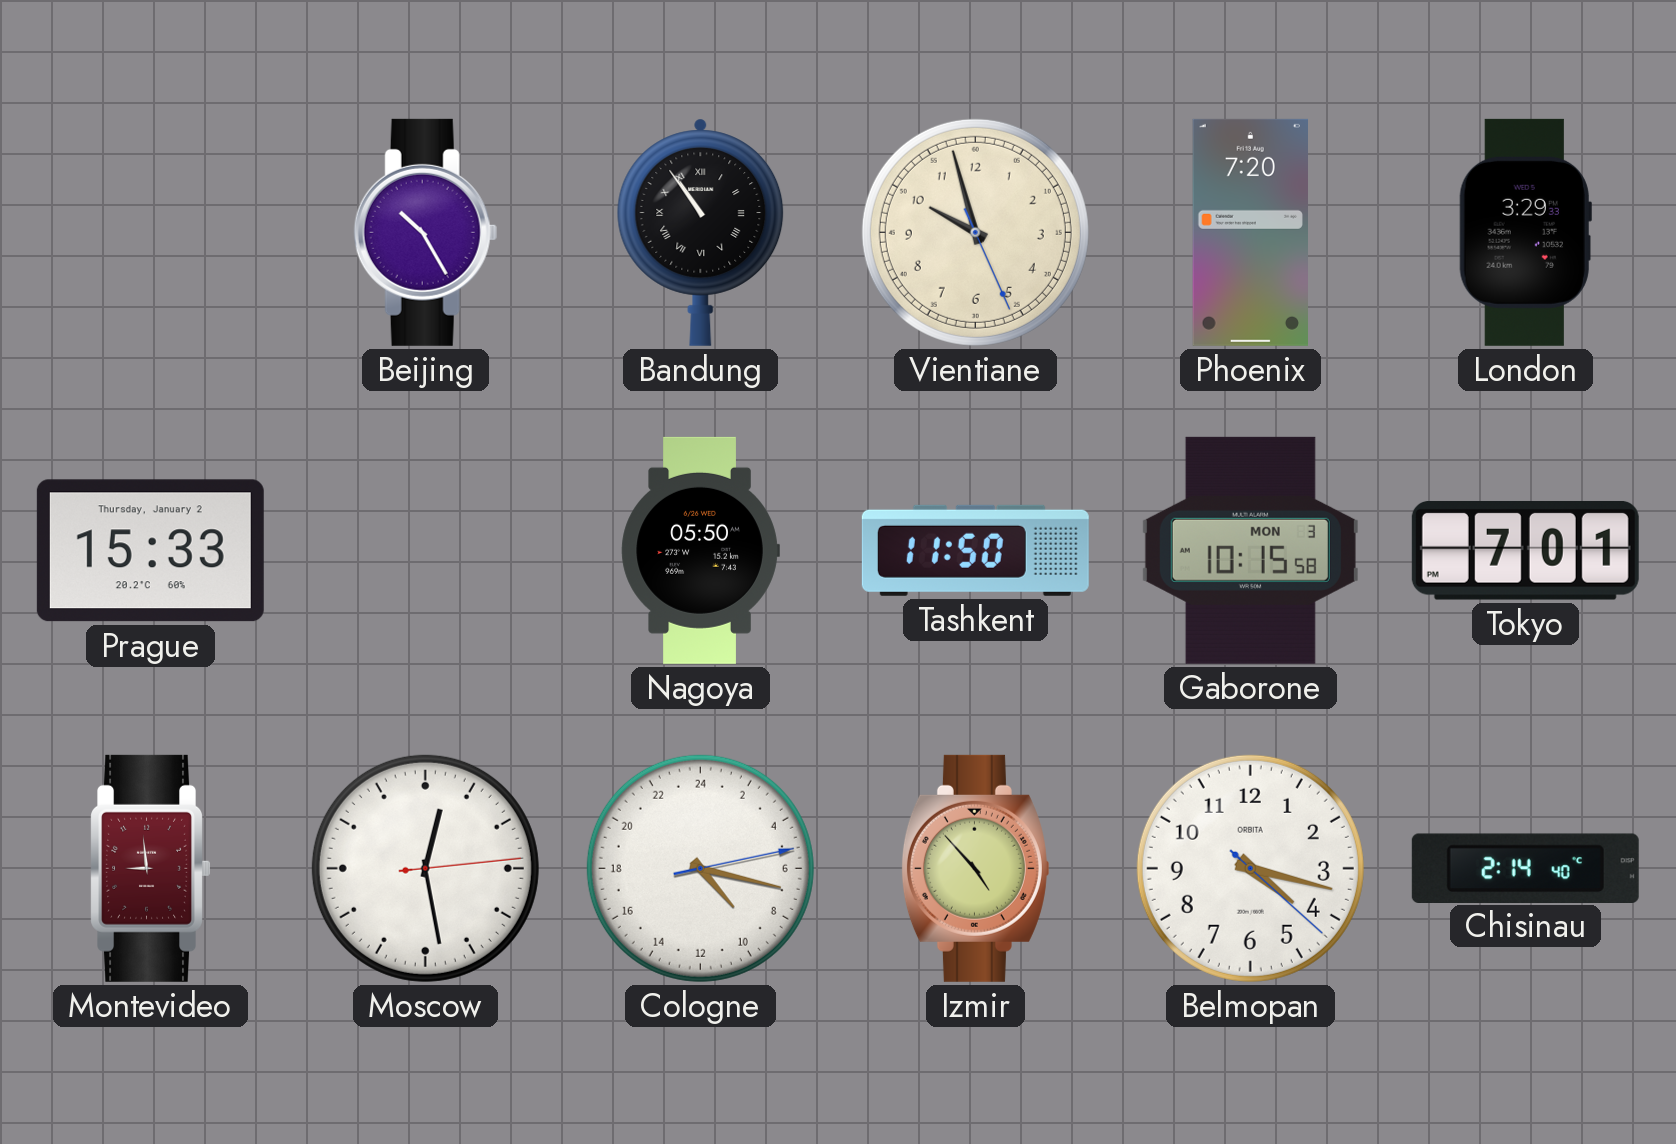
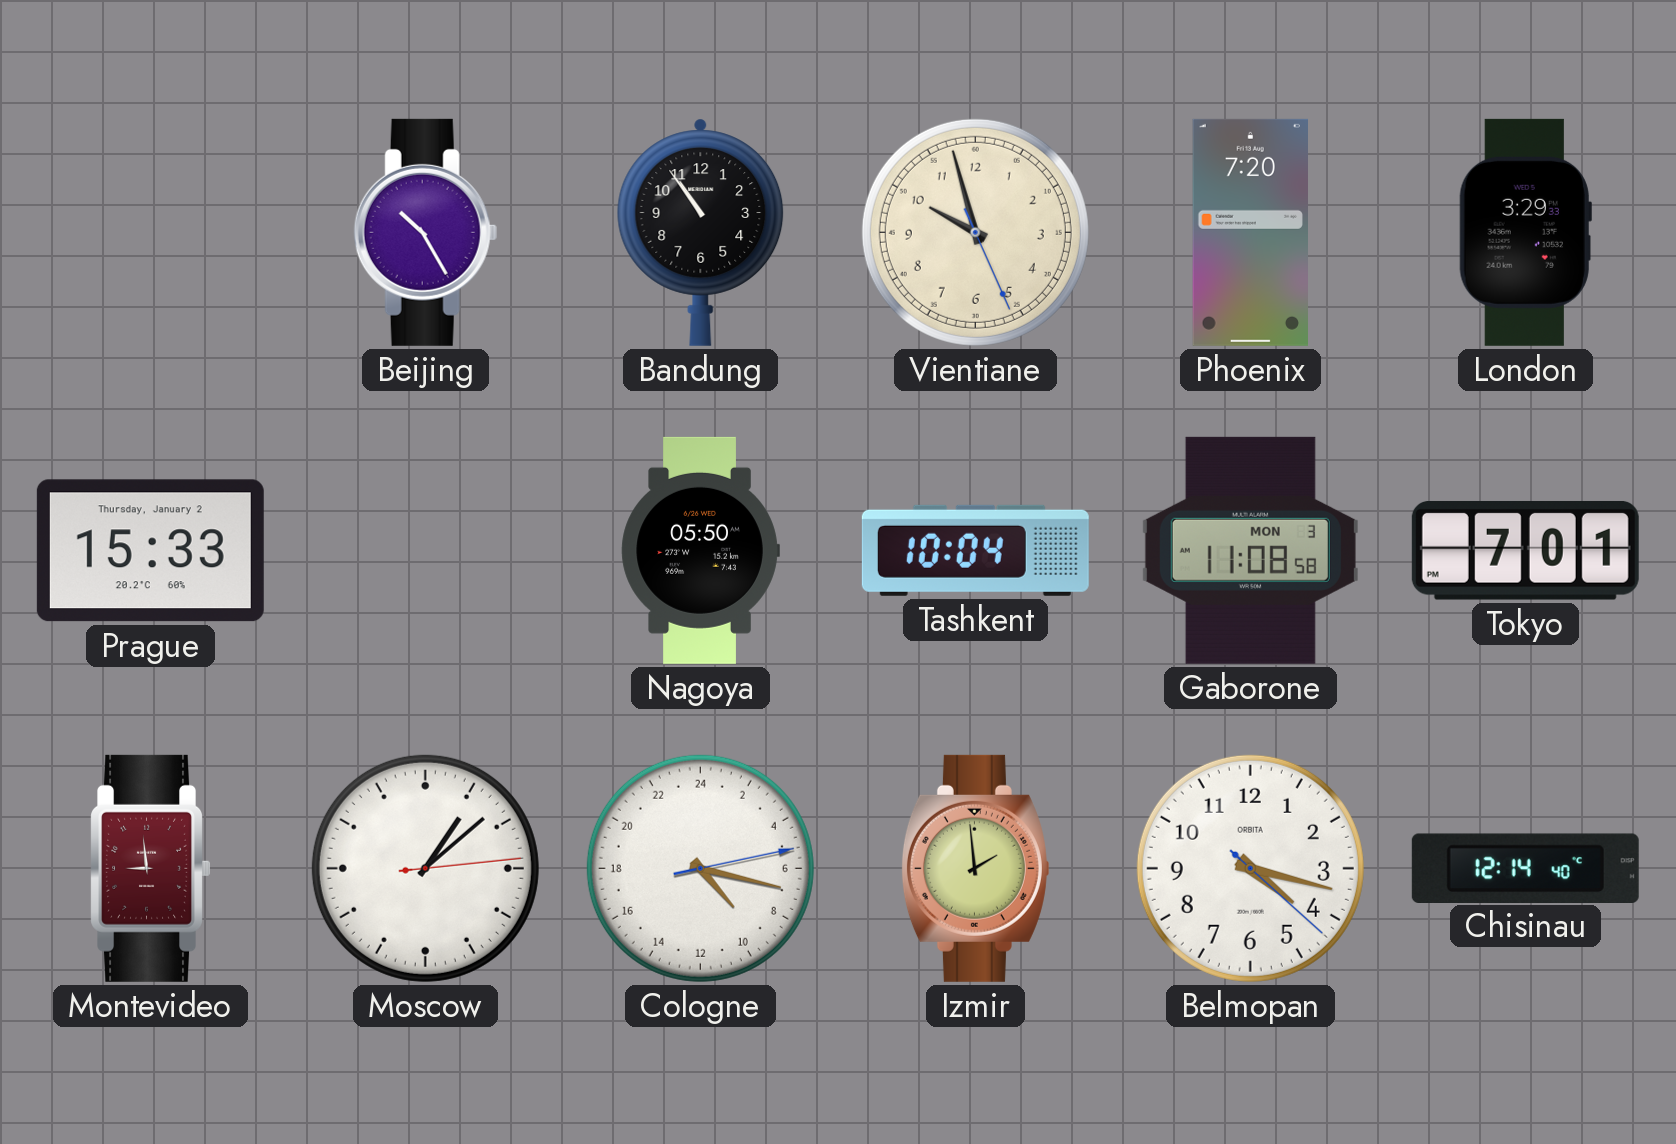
Bandung numerals: Roman -> Arabic (701, 232)
Tashkent: 11:50 -> 10:04 (975, 550)
Gaborone: 10:15 -> 11:08 (1250, 550)
Moscow: 12:28 -> 1:08 (425, 868)
Izmir: 4:53 -> 1:59 (975, 868)
Chisinau: 2:14 -> 12:14 (1525, 868)
